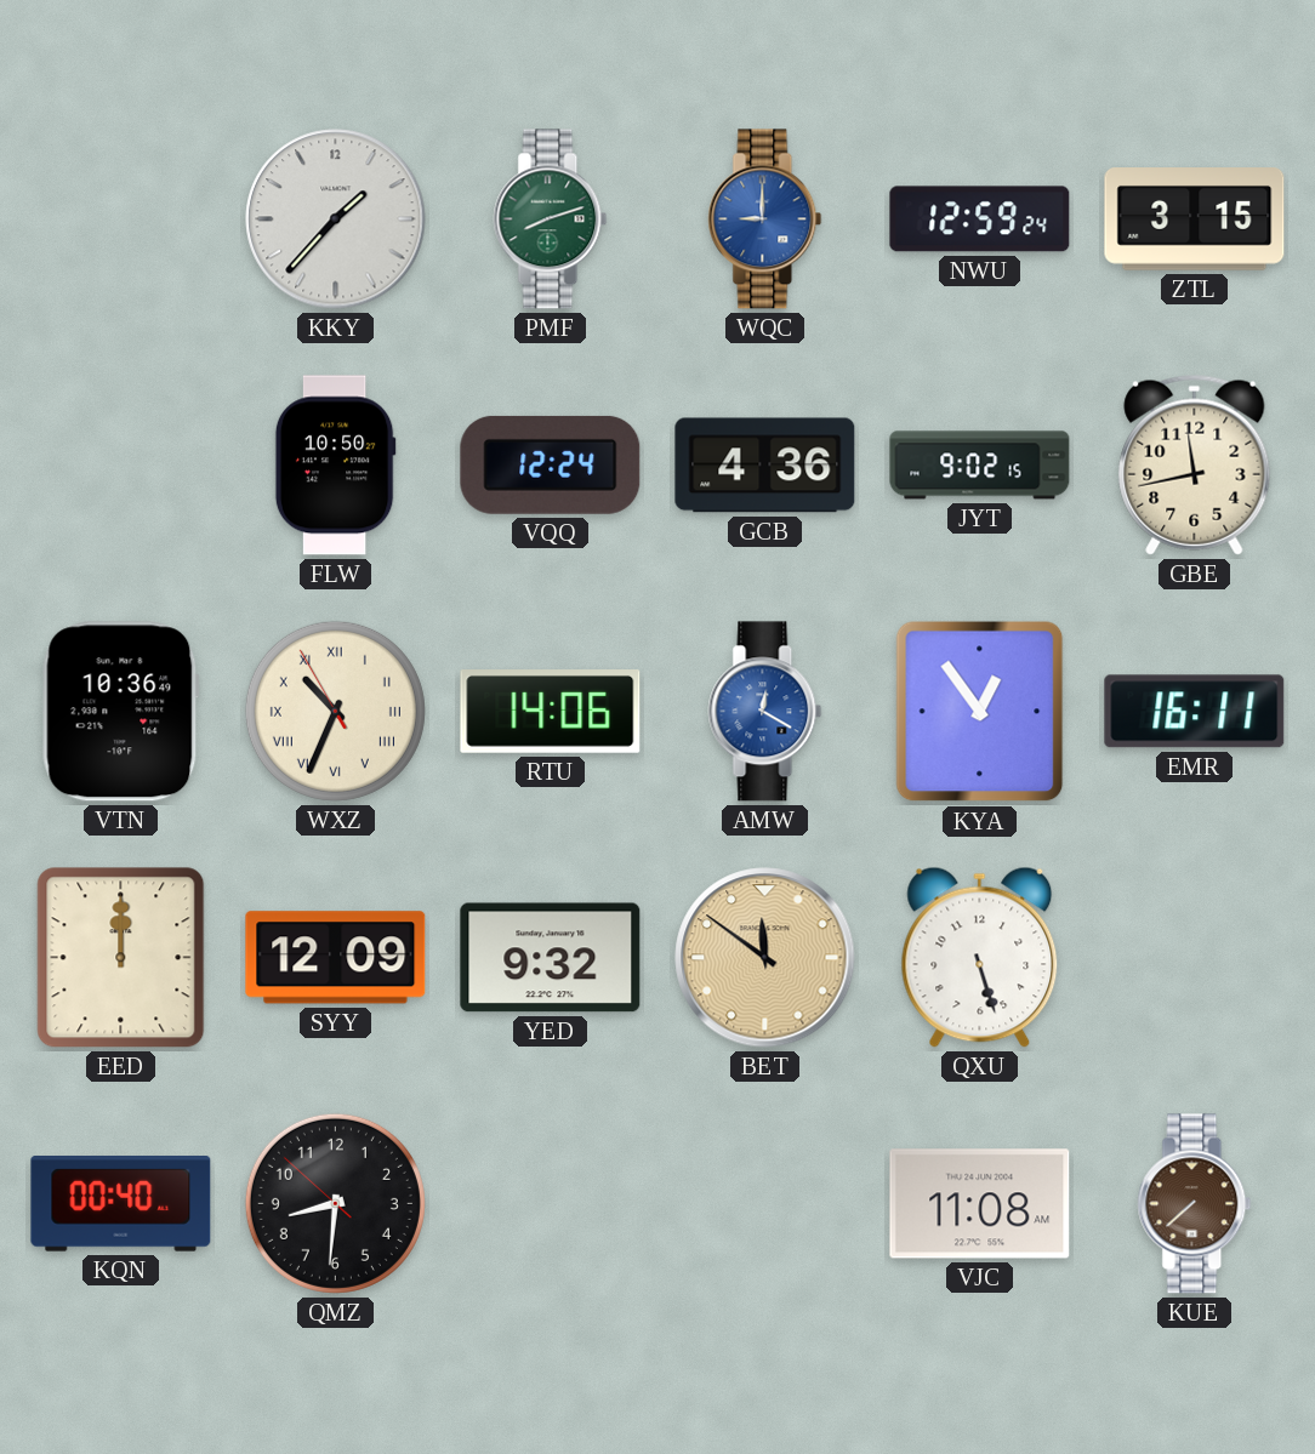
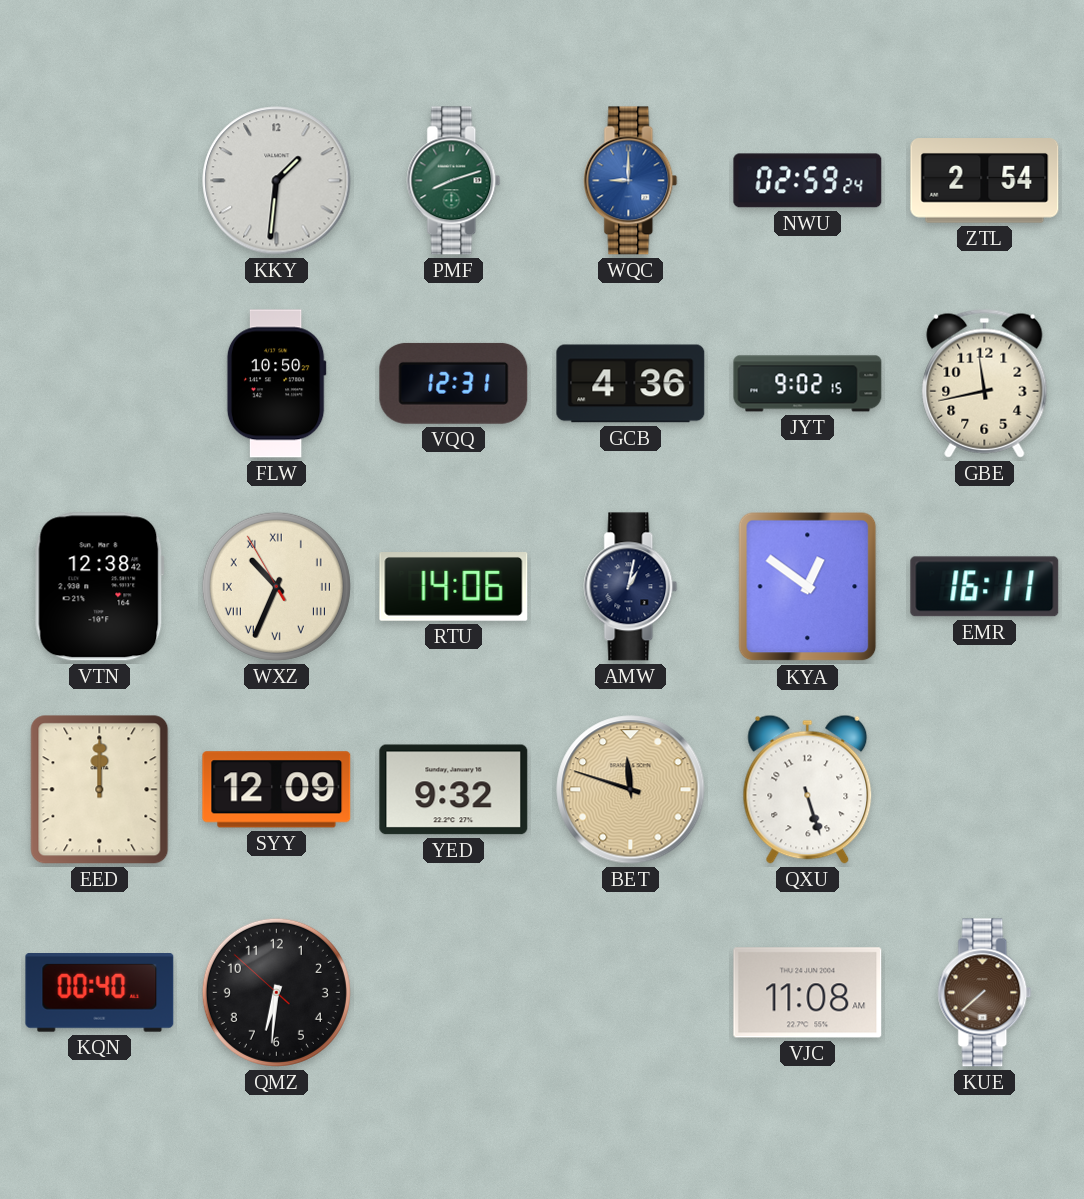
KKY: 1:37 -> 1:31 (277, 181)
NWU: 12:59 -> 02:59 (808, 181)
ZTL: 3:15 -> 2:54 (985, 181)
VQQ: 12:24 -> 12:31 (454, 383)
VTN: 10:36 -> 12:38 (99, 587)
AMW: 12:20 -> 1:02 (631, 587)
AMW dial: blue -> navy (631, 587)
KYA: 12:54 -> 12:51 (808, 587)
BET: 11:51 -> 11:48 (631, 790)
QMZ: 8:30 -> 6:30 (276, 992)
